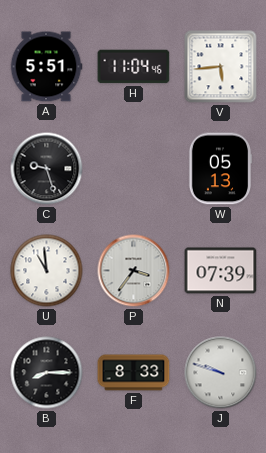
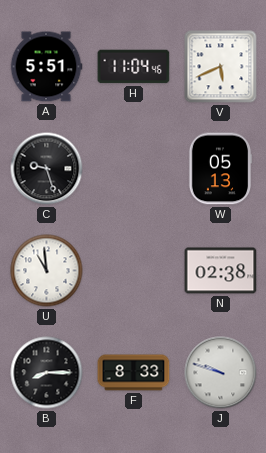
V: 5:44 -> 5:41 (221, 67)
P: 3:36 -> none (134, 271)
N: 07:39 -> 02:38 (221, 271)
